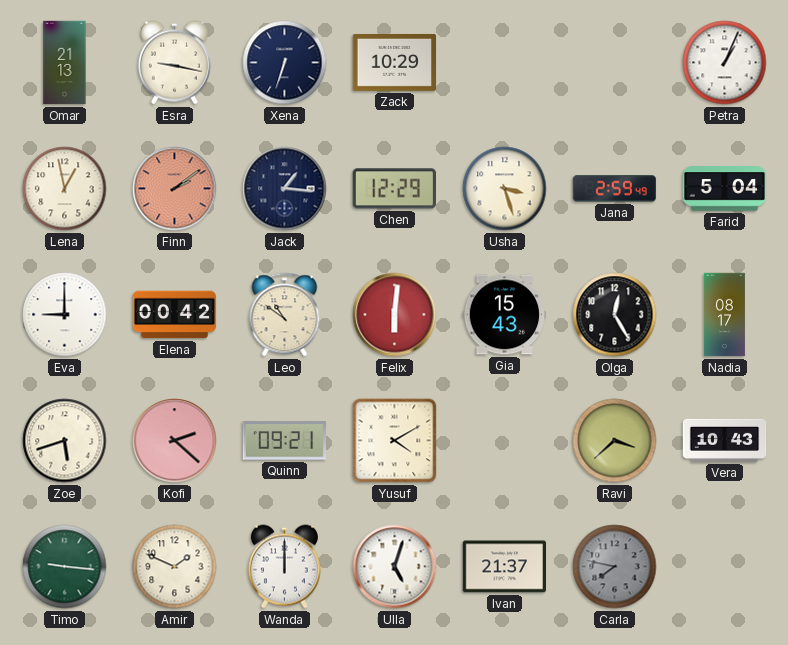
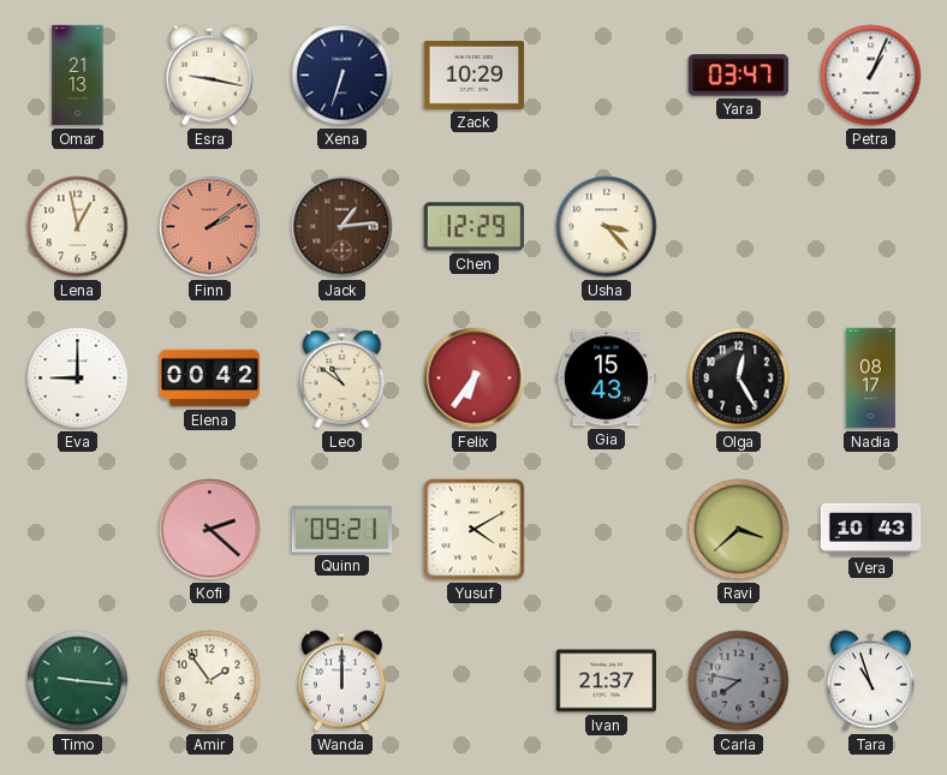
Yara: none -> 03:47 (738, 76)
Jack: 1:16 -> 1:14 (343, 227)
Jack dial: navy -> brown (343, 227)
Usha: 3:27 -> 3:23 (607, 227)
Jana: 2:59 -> none (614, 189)
Farid: 5:04 -> none (725, 189)
Felix: 6:01 -> 6:36 (475, 378)
Zoe: 5:42 -> none (65, 441)
Amir: 1:49 -> 1:54 (210, 681)
Ulla: 5:03 -> none (395, 567)
Tara: none -> 10:57 (870, 681)
